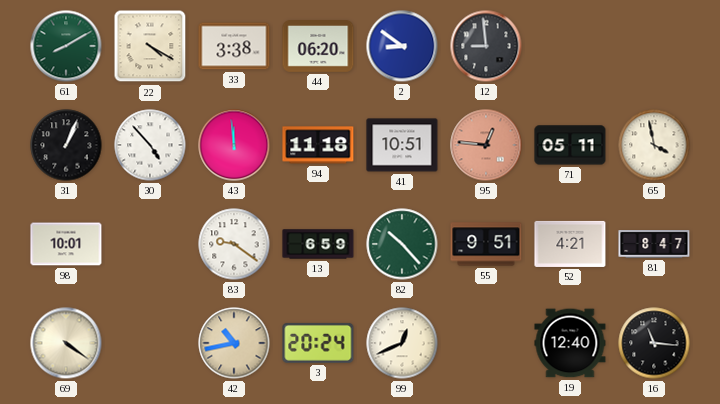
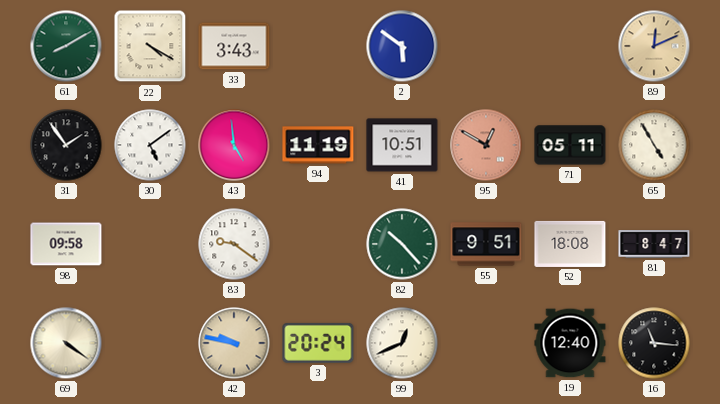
33: 3:38 -> 3:43 (234, 46)
44: 06:20 -> none (318, 47)
2: 8:51 -> 5:51 (402, 46)
12: 8:59 -> none (486, 46)
89: none -> 12:11 (654, 46)
31: 1:04 -> 1:54 (66, 145)
30: 4:53 -> 5:09 (150, 145)
43: 11:59 -> 4:59 (234, 145)
94: 11:18 -> 11:19 (318, 145)
95: 12:46 -> 12:50 (486, 145)
65: 3:58 -> 4:55 (654, 145)
98: 10:01 -> 09:58 (66, 244)
13: 6:59 -> none (318, 244)
52: 4:21 -> 18:08 (570, 244)
42: 10:43 -> 9:47 (234, 343)
